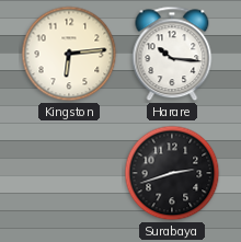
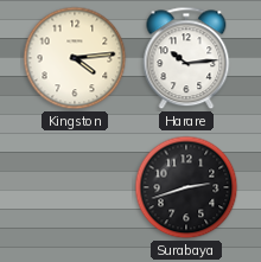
Kingston: 6:14 -> 4:14 (75, 58)
Harare: 10:16 -> 10:14 (186, 58)
